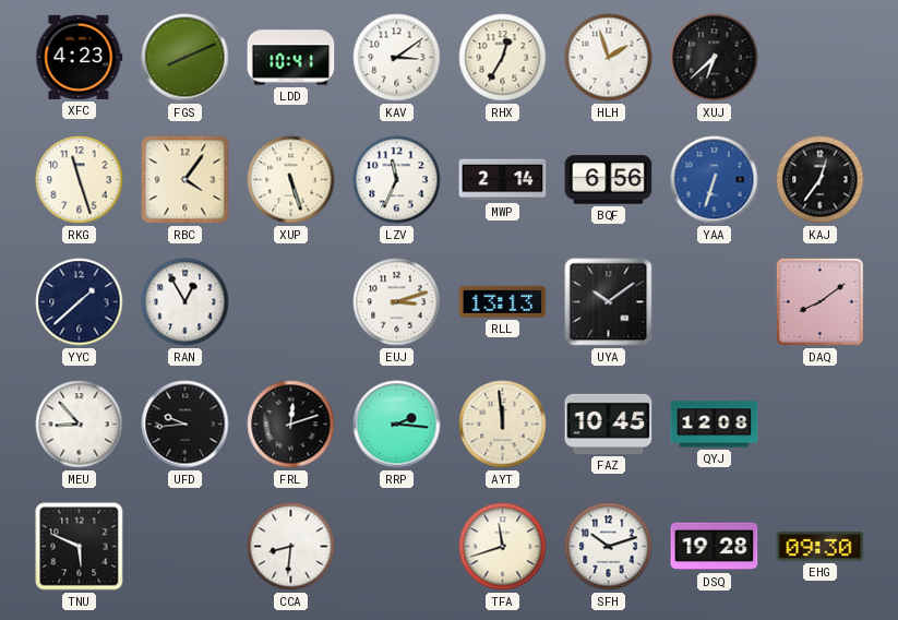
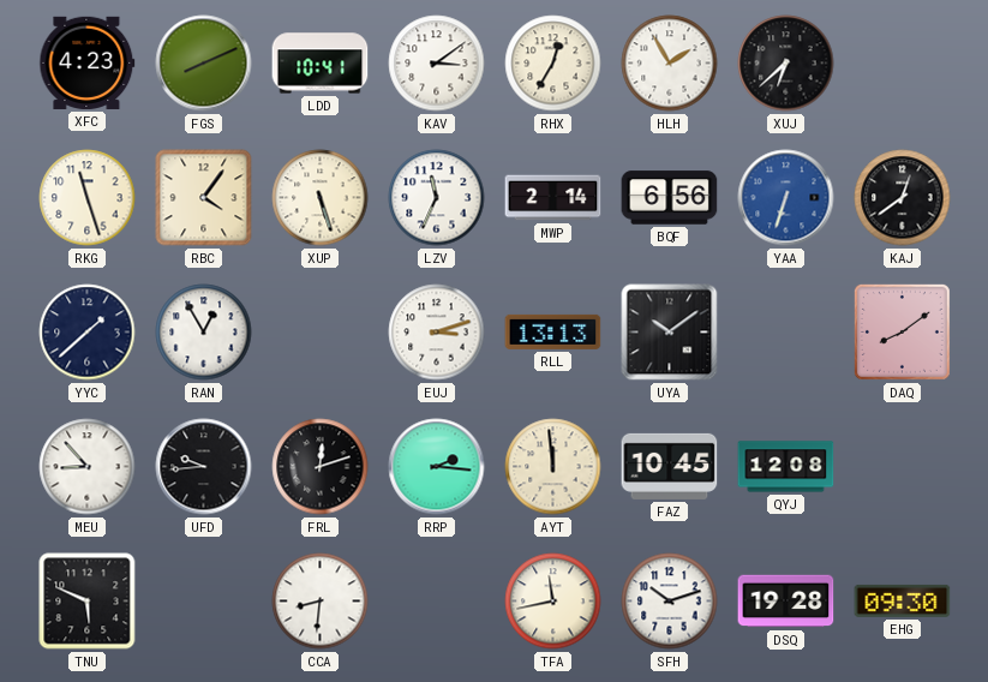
HLH: 1:57 -> 1:55 (670, 64)
KAJ: 12:36 -> 12:39 (903, 198)
TFA: 11:42 -> 11:43 (553, 602)
